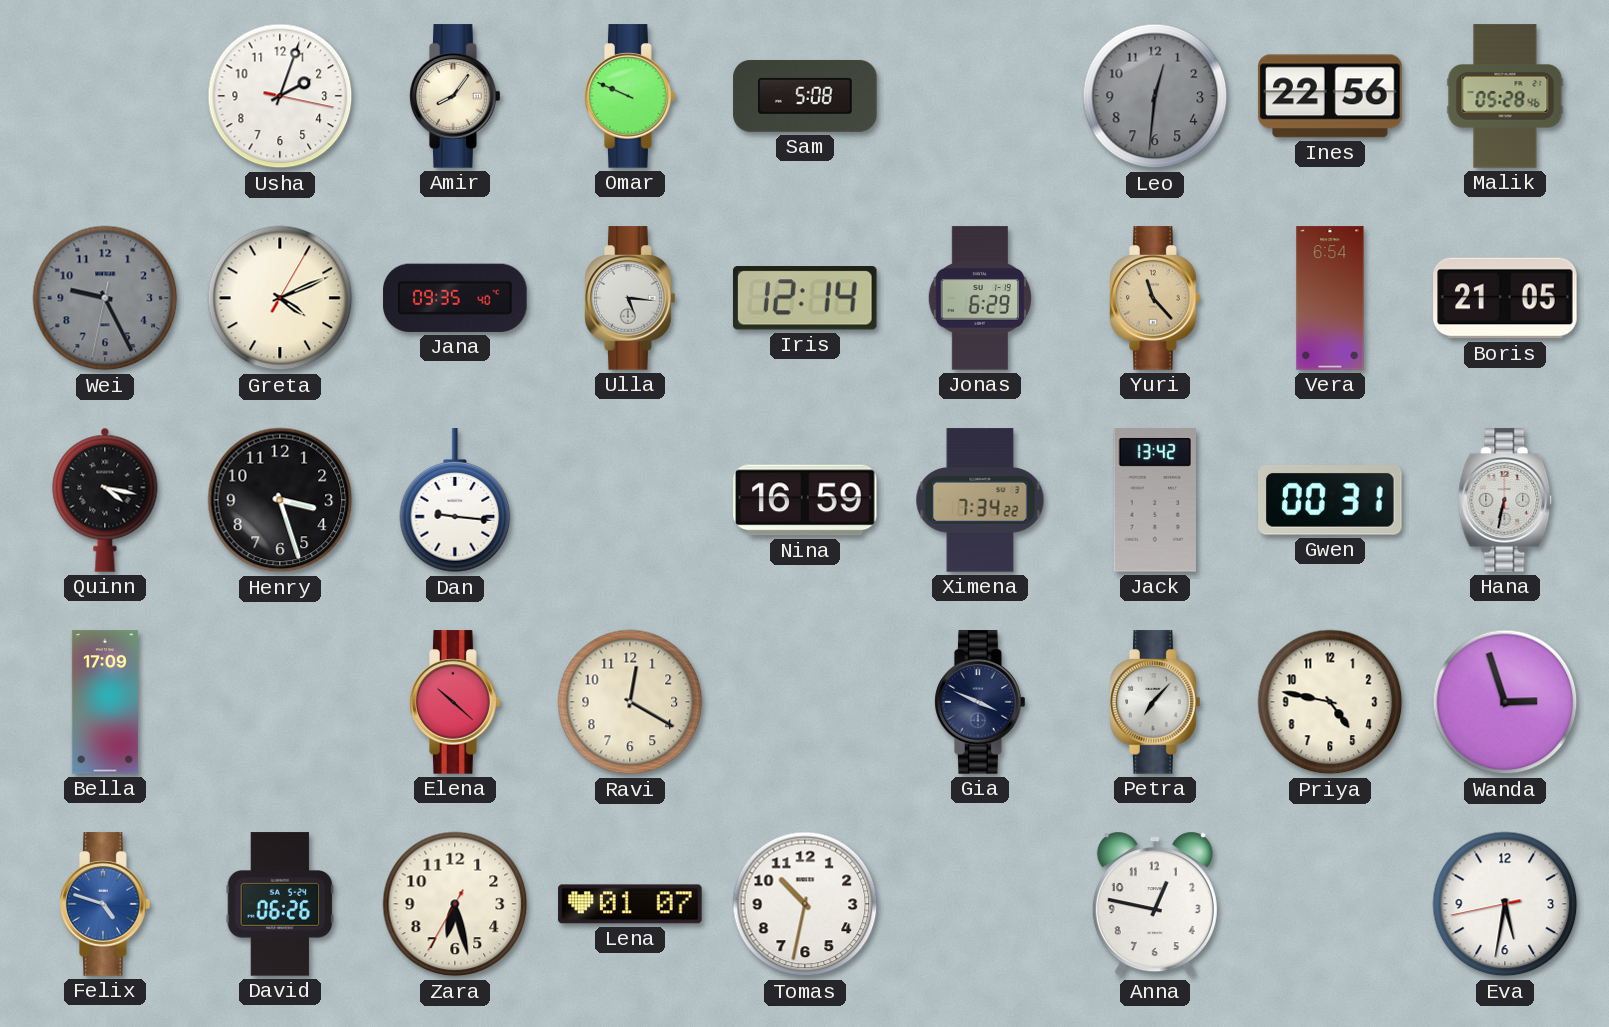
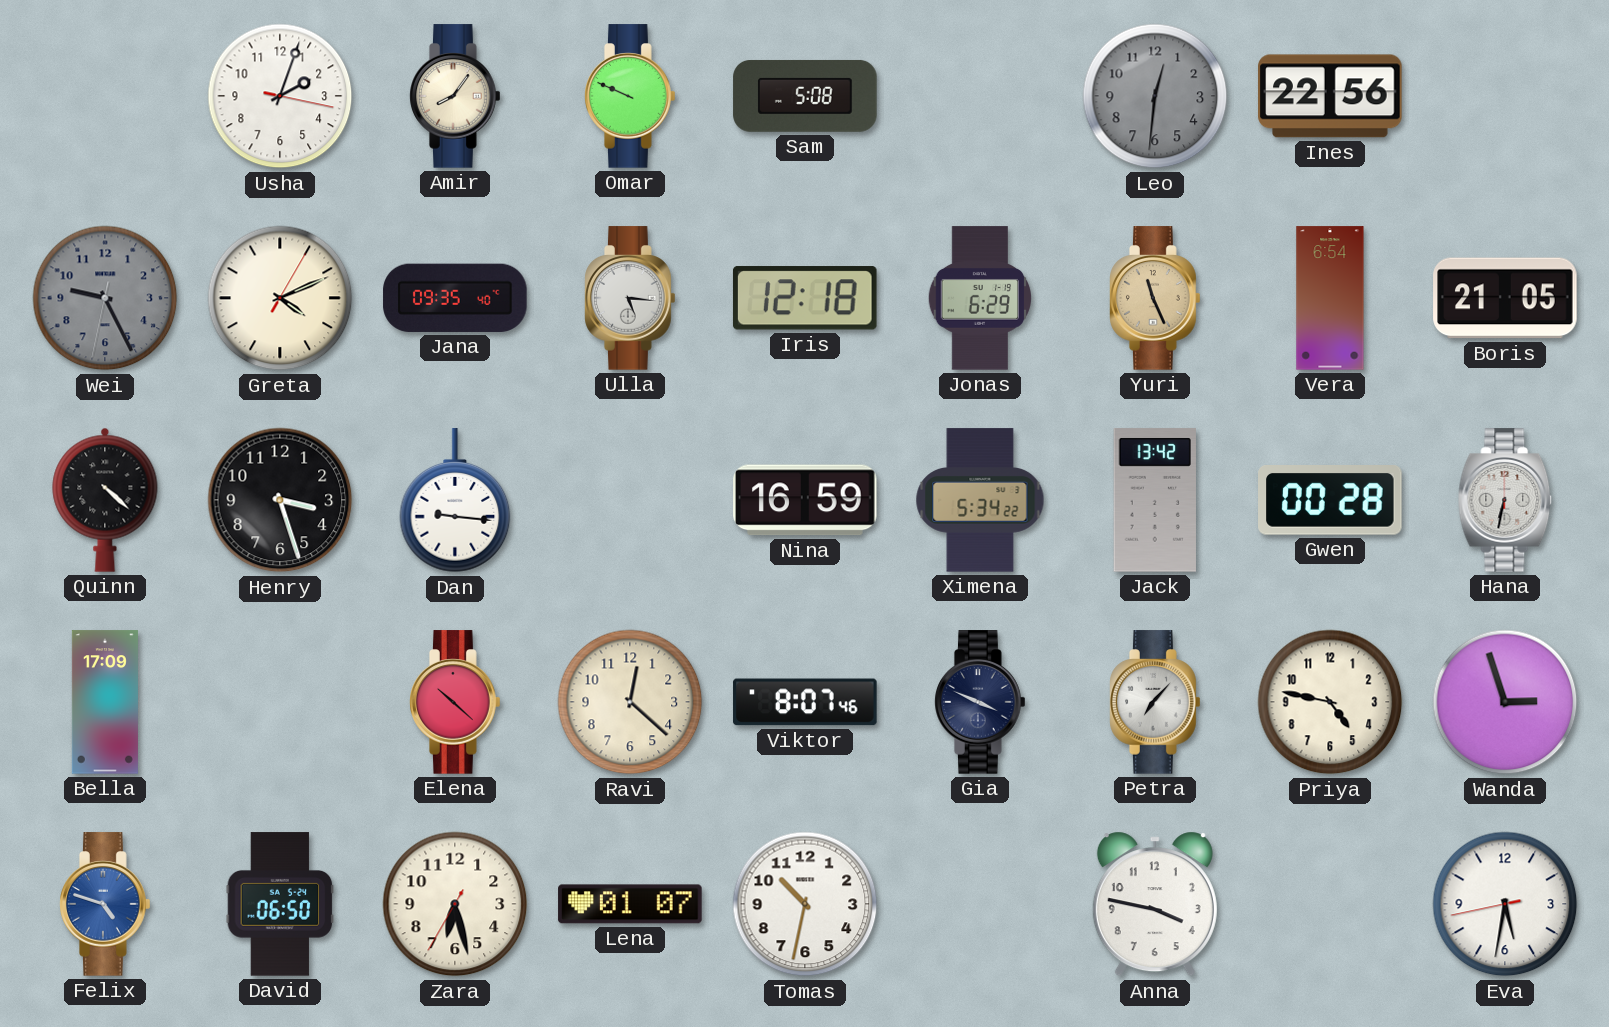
Malik: 05:28 -> none (1505, 96)
Iris: 12:14 -> 12:18 (805, 298)
Yuri: 11:23 -> 11:26 (1155, 298)
Quinn: 4:17 -> 4:22 (105, 500)
Ximena: 7:34 -> 5:34 (980, 500)
Gwen: 00:31 -> 00:28 (1330, 501)
Ravi: 12:20 -> 12:22 (630, 702)
Viktor: none -> 8:07 (805, 702)
David: 06:26 -> 06:50 (280, 904)
Anna: 12:47 -> 3:47 (1155, 904)
